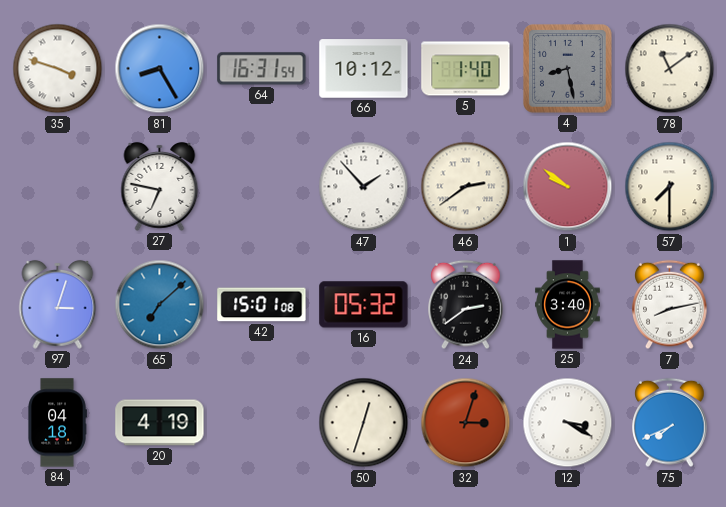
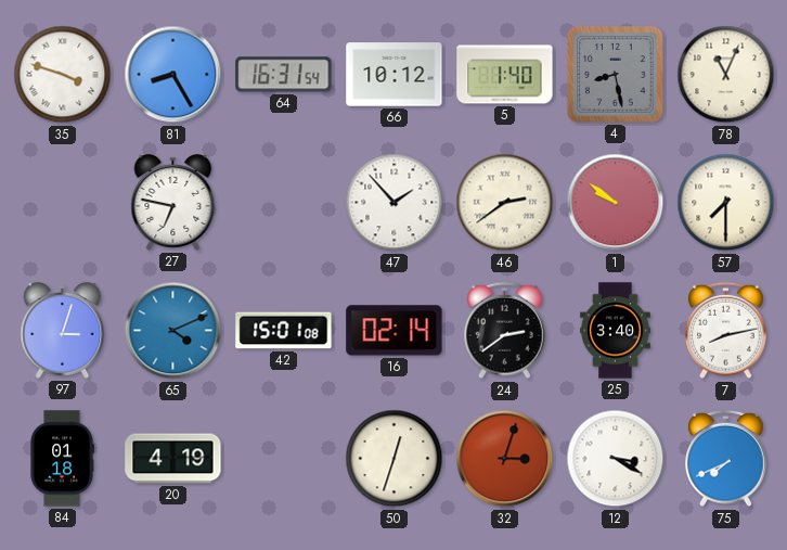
78: 11:09 -> 11:04 (726, 75)
65: 7:08 -> 4:11 (173, 331)
16: 05:32 -> 02:14 (395, 331)
84: 04:18 -> 01:18 (62, 459)
